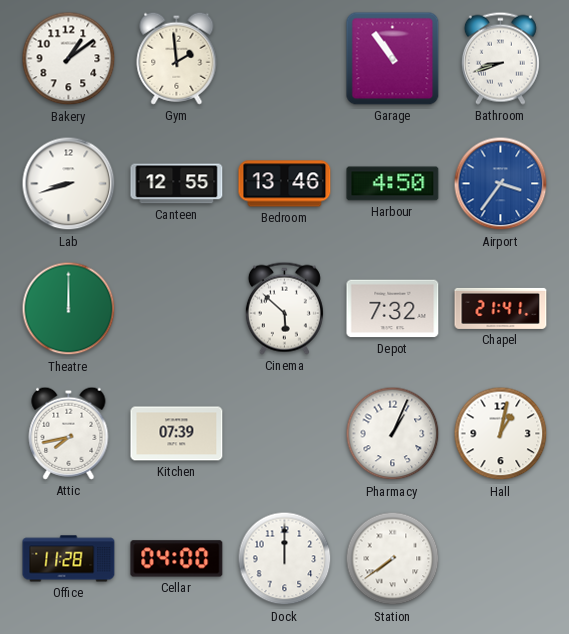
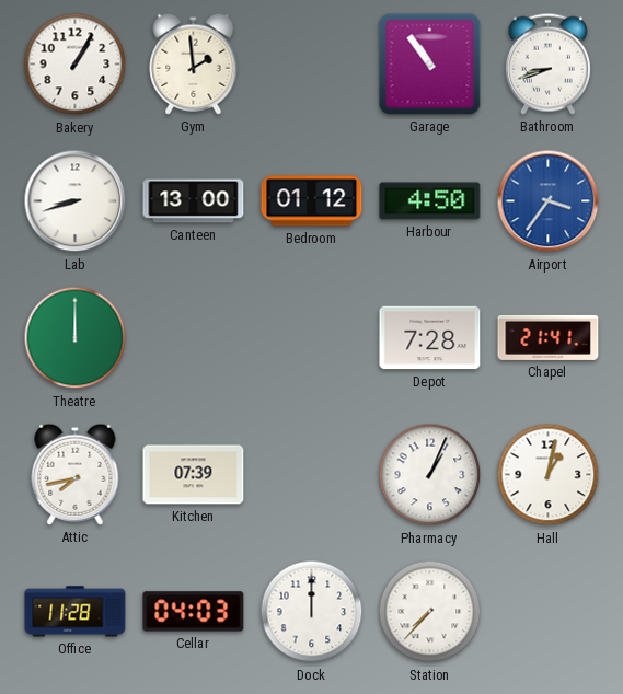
Bakery: 1:09 -> 1:05 (76, 65)
Canteen: 12:55 -> 13:00 (194, 201)
Bedroom: 13:46 -> 01:12 (312, 201)
Cinema: 5:52 -> none (284, 308)
Depot: 7:32 -> 7:28 (430, 338)
Cellar: 04:00 -> 04:03 (194, 612)
Station: 7:39 -> 7:37 (430, 612)
